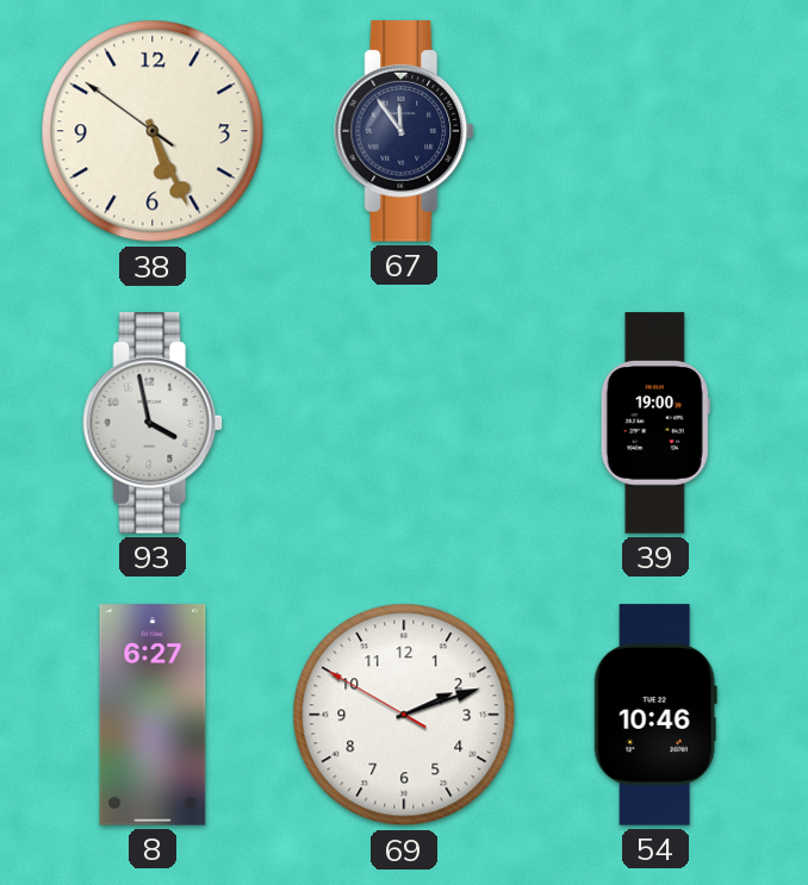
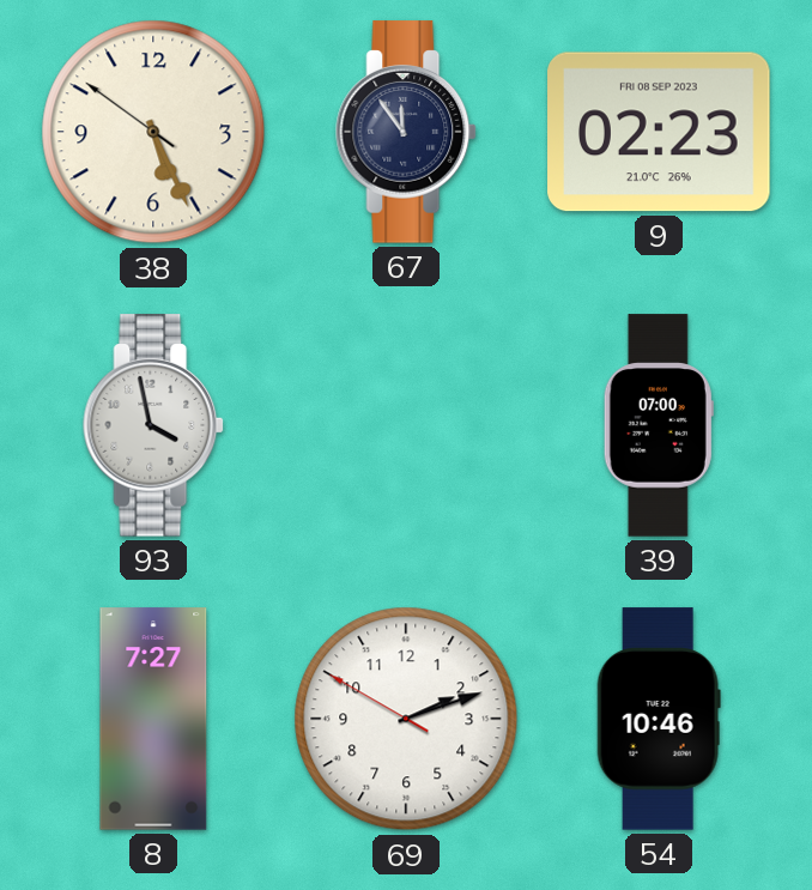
9: none -> 02:23 (659, 132)
39: 19:00 -> 07:00 (659, 425)
8: 6:27 -> 7:27 (153, 719)
